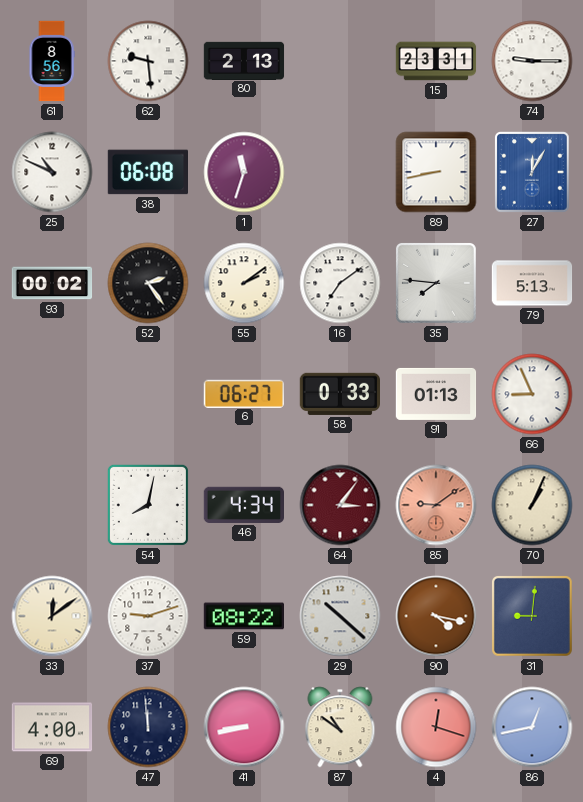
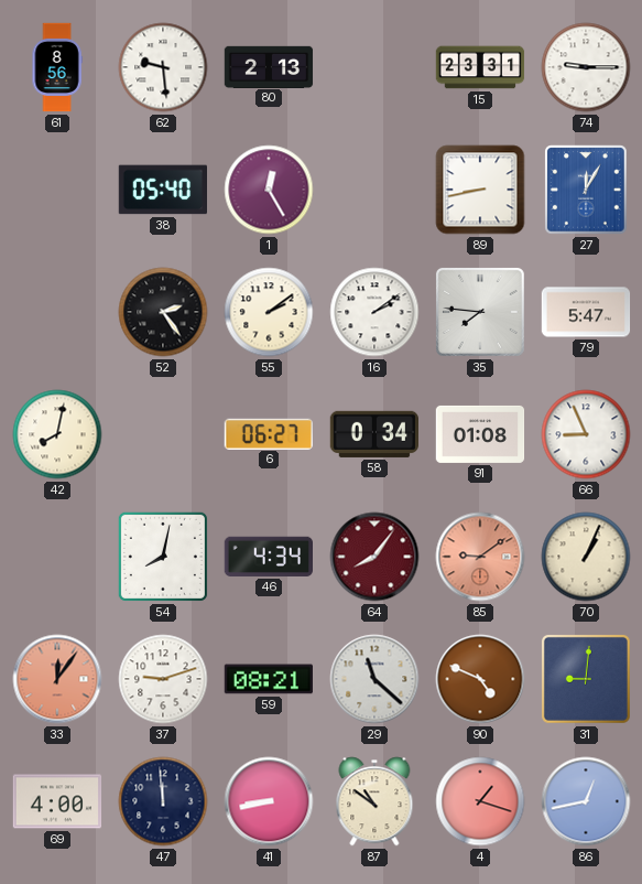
25: 10:49 -> none (52, 172)
38: 06:08 -> 05:40 (163, 190)
1: 11:33 -> 12:25 (269, 190)
93: 00:02 -> none (52, 283)
16: 7:09 -> 2:09 (374, 312)
79: 5:13 -> 5:47 (586, 312)
42: none -> 8:02 (57, 434)
58: 0:33 -> 0:34 (373, 434)
91: 01:13 -> 01:08 (480, 434)
64: 3:06 -> 8:06 (374, 557)
33: 12:09 -> 12:06 (57, 679)
33 dial: cream -> salmon (57, 679)
59: 08:22 -> 08:21 (269, 679)
29: 10:22 -> 11:22 (374, 679)
90: 4:17 -> 4:49 (480, 679)
4: 12:18 -> 1:18 (480, 801)
